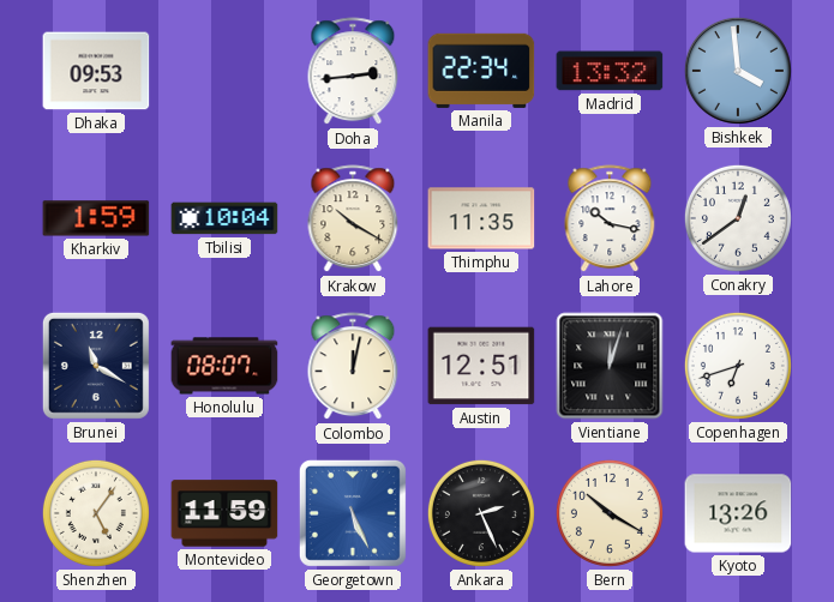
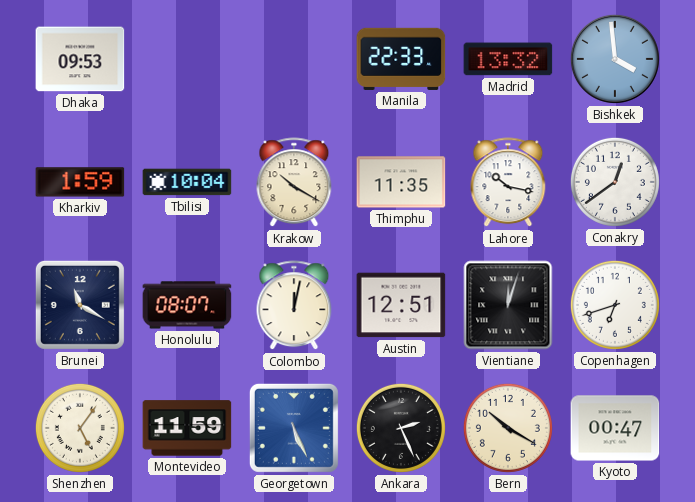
Doha: 2:44 -> none (353, 72)
Manila: 22:34 -> 22:33 (401, 59)
Kyoto: 13:26 -> 00:47 (615, 428)
